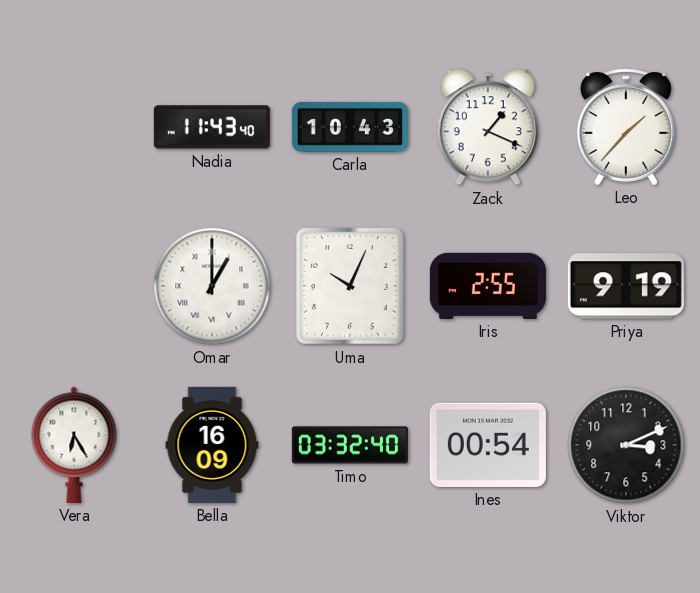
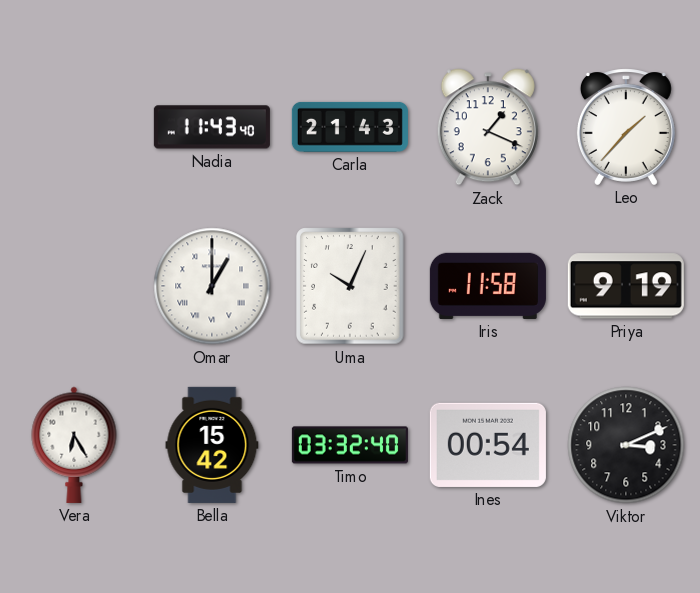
Carla: 10:43 -> 21:43 (350, 127)
Iris: 2:55 -> 11:58 (488, 286)
Bella: 16:09 -> 15:42 (212, 445)
